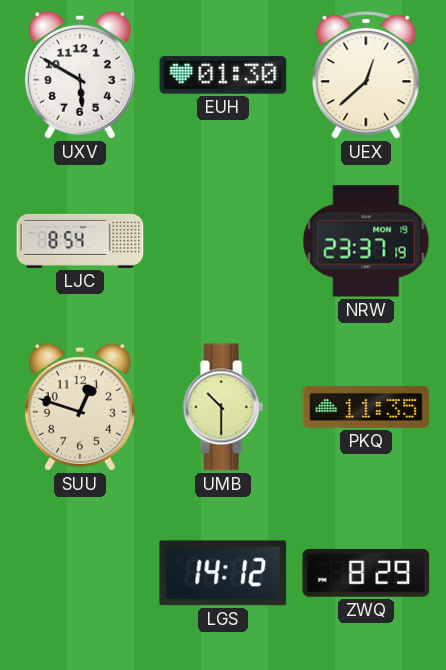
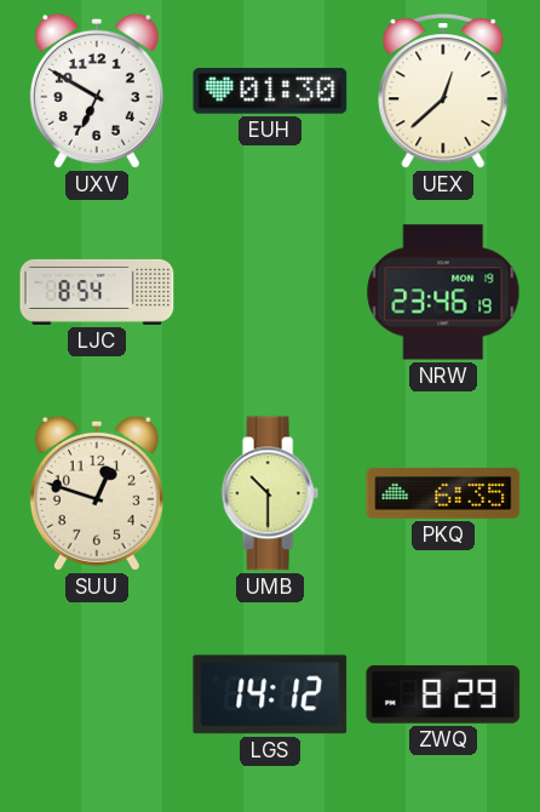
UXV: 5:50 -> 6:50 (97, 91)
NRW: 23:37 -> 23:46 (443, 292)
PKQ: 11:35 -> 6:35 (443, 493)
